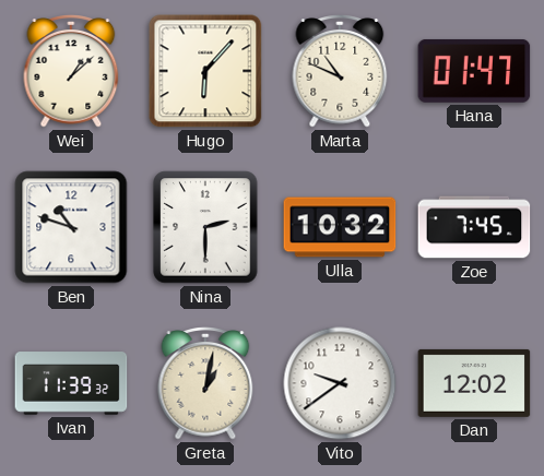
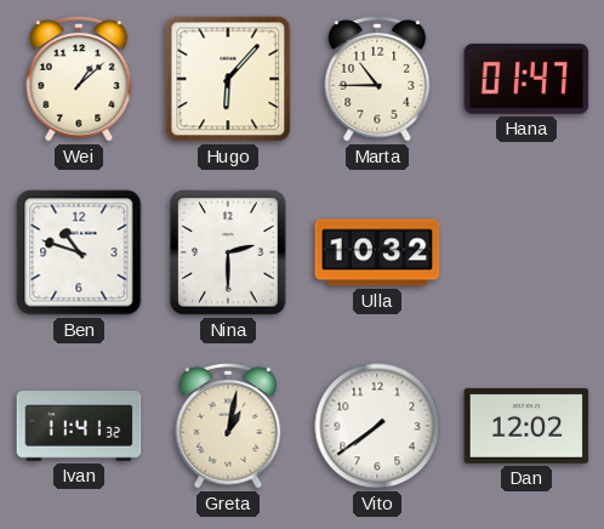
Marta: 10:49 -> 10:45 (377, 80)
Zoe: 7:45 -> none (474, 227)
Ivan: 11:39 -> 11:41 (79, 426)
Vito: 9:39 -> 7:39 (377, 426)
